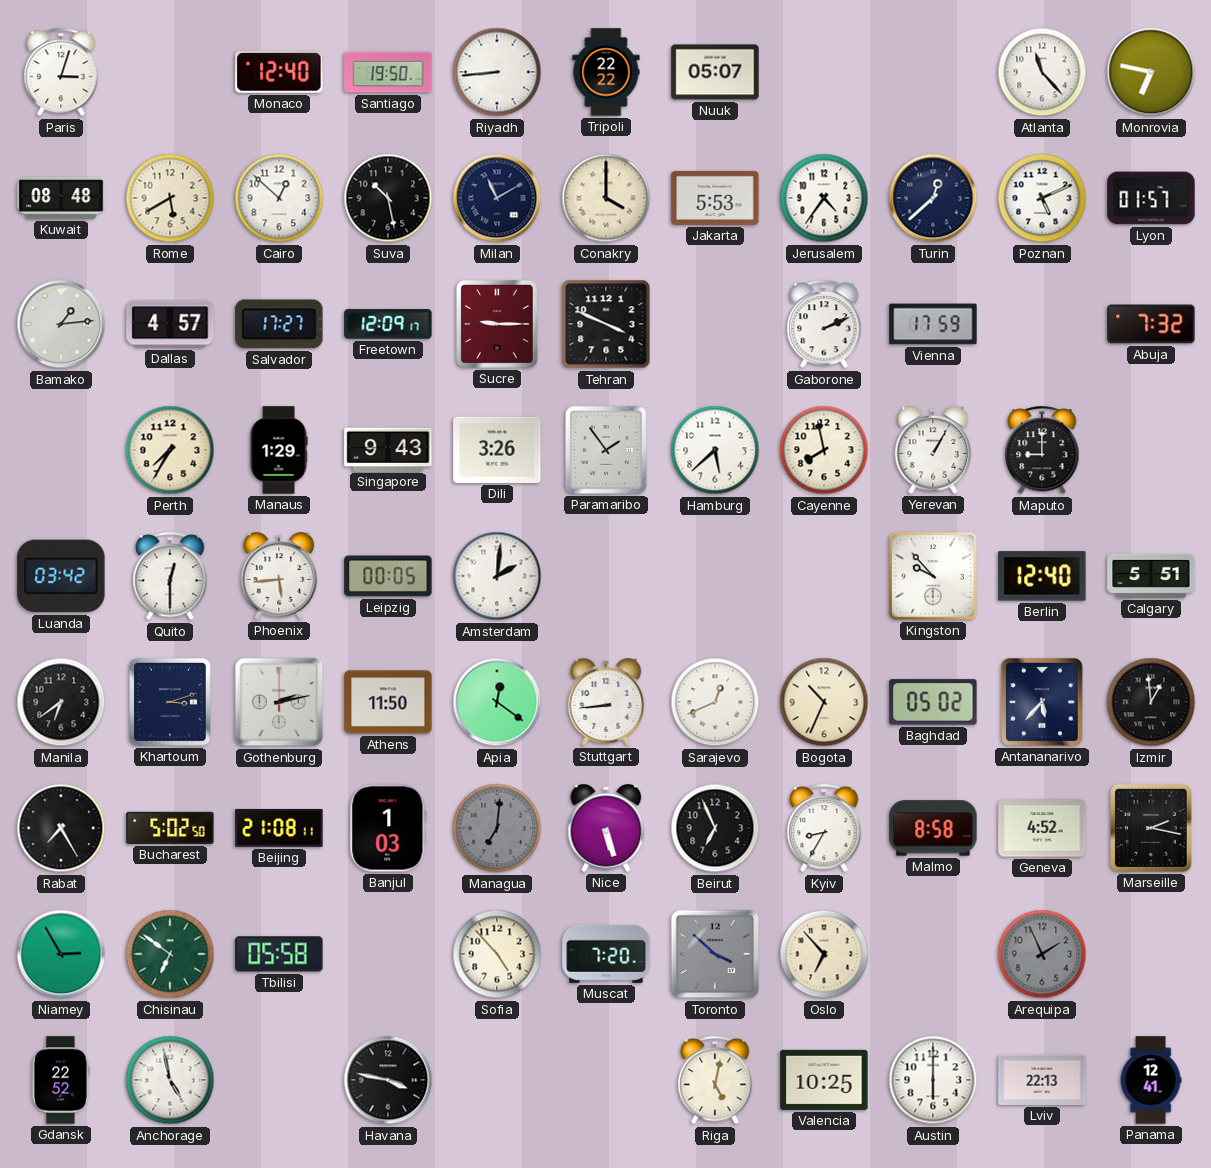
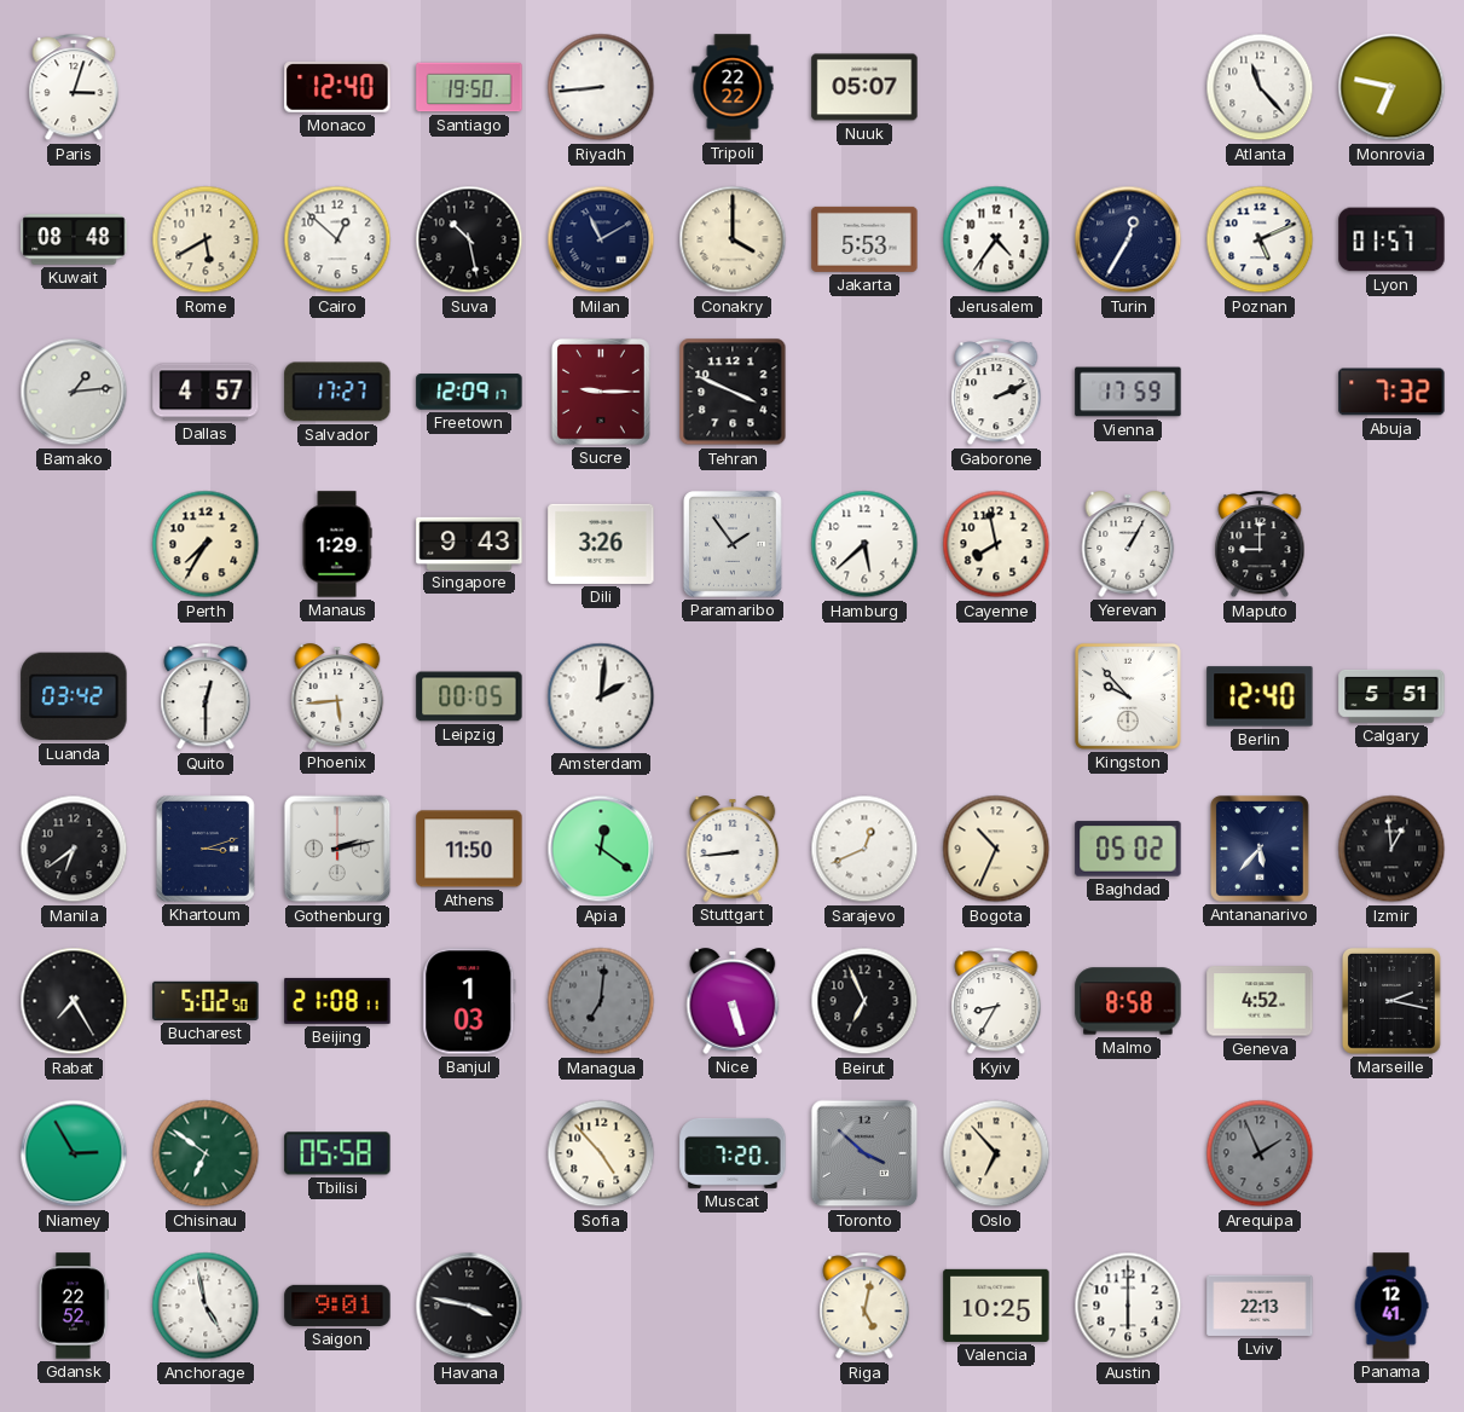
Turin: 12:38 -> 12:35 (1128, 239)
Saigon: none -> 9:01 (337, 1306)
